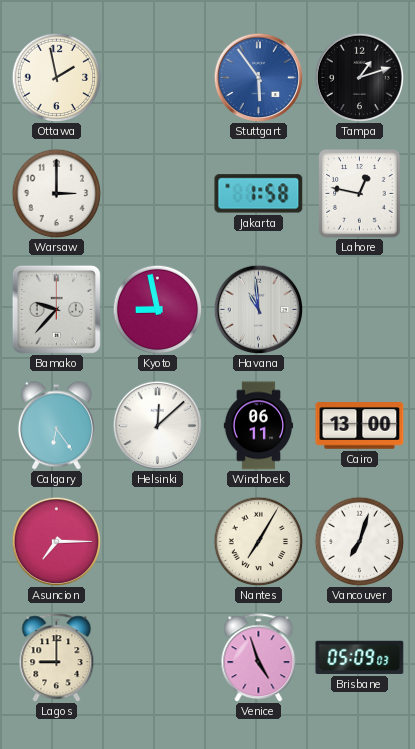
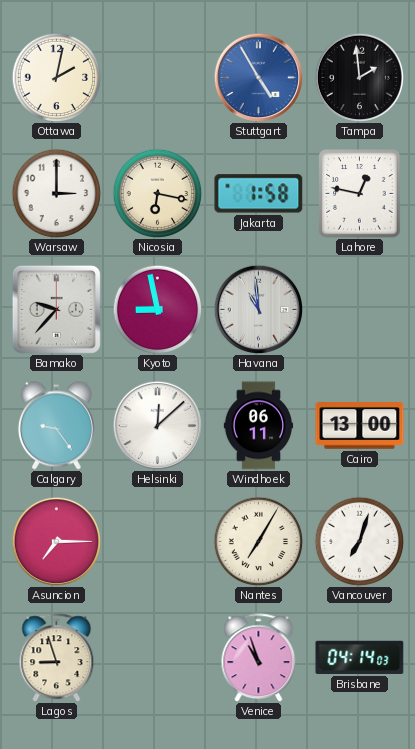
Ottawa: 1:58 -> 2:02 (56, 77)
Stuttgart: 5:54 -> 4:55 (258, 77)
Tampa: 1:12 -> 1:59 (359, 77)
Nicosia: none -> 6:17 (157, 193)
Calgary: 6:24 -> 9:24 (56, 426)
Lagos: 9:00 -> 8:57 (57, 658)
Venice: 4:57 -> 10:57 (259, 658)
Brisbane: 05:09 -> 04:14 (360, 657)
